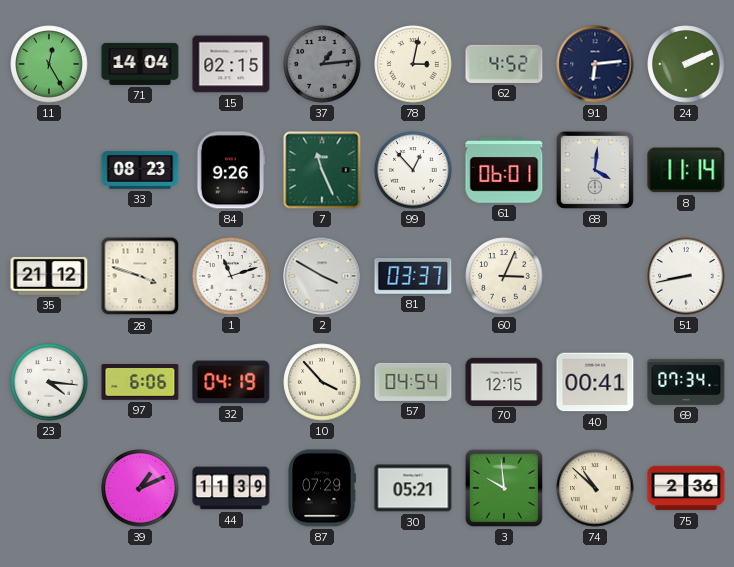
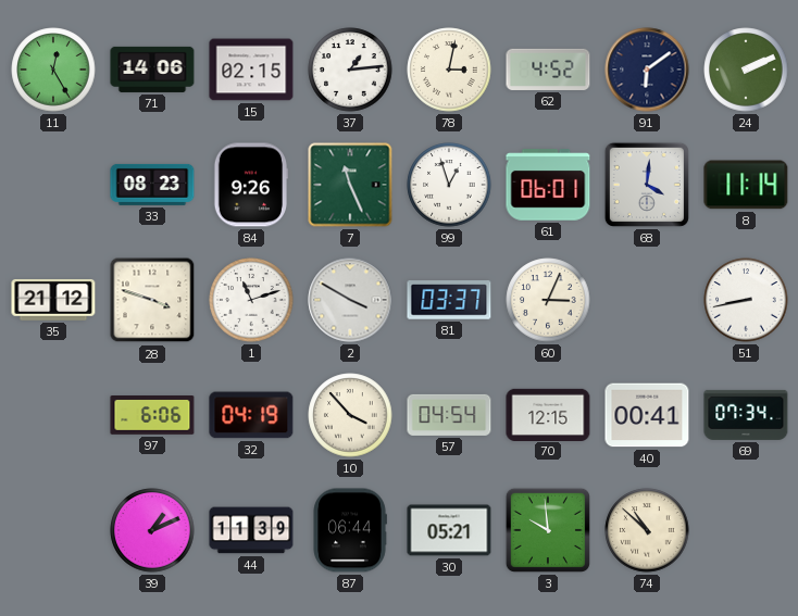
71: 14:04 -> 14:06 (152, 70)
37 dial: grey -> white (350, 70)
91: 6:14 -> 6:09 (647, 70)
99: 12:53 -> 12:57 (449, 185)
23: 4:16 -> none (49, 382)
87: 07:29 -> 06:44 (350, 530)
75: 2:36 -> none (686, 488)
